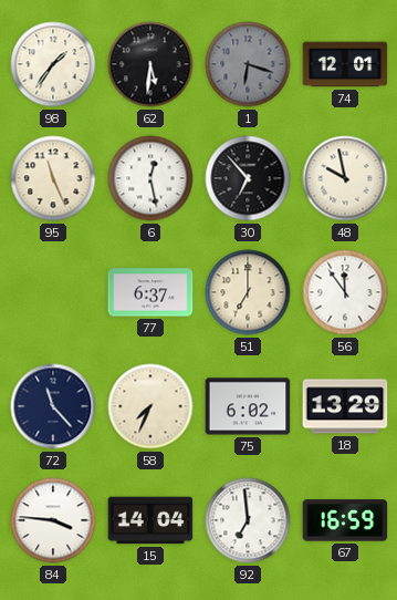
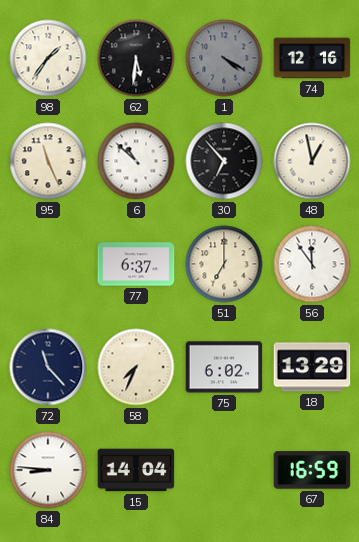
1: 6:18 -> 4:20 (224, 58)
74: 12:01 -> 12:16 (312, 58)
6: 12:28 -> 10:52 (136, 161)
48: 9:58 -> 12:58 (312, 161)
84: 3:46 -> 8:46 (48, 470)
92: 6:59 -> none (248, 520)
